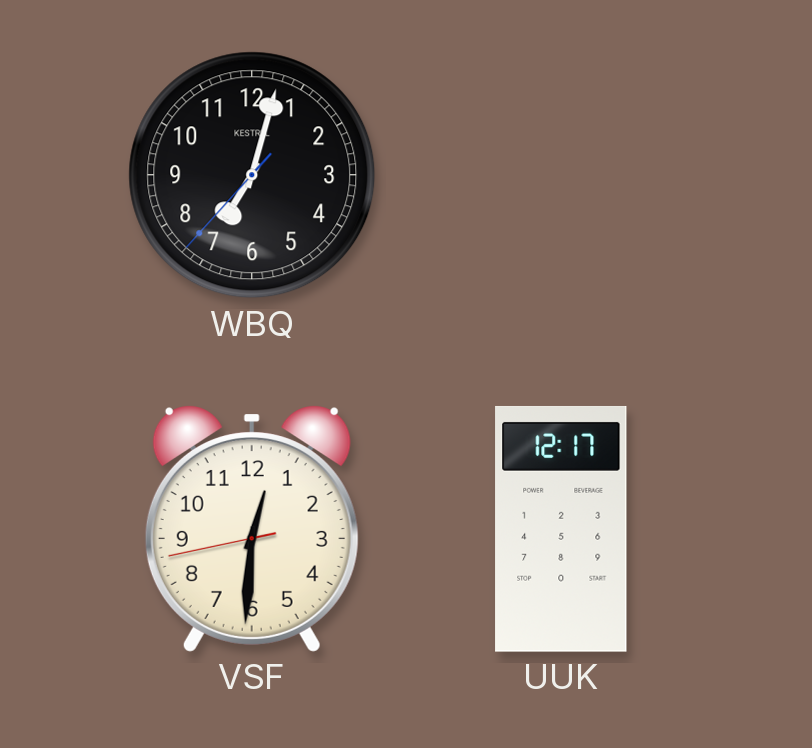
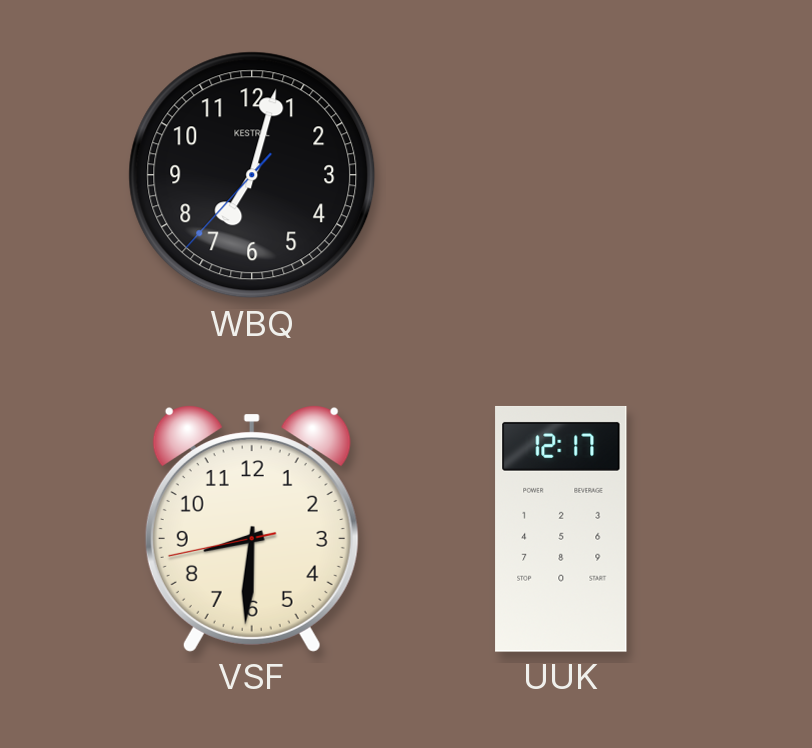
VSF: 12:30 -> 8:30 (252, 529)
